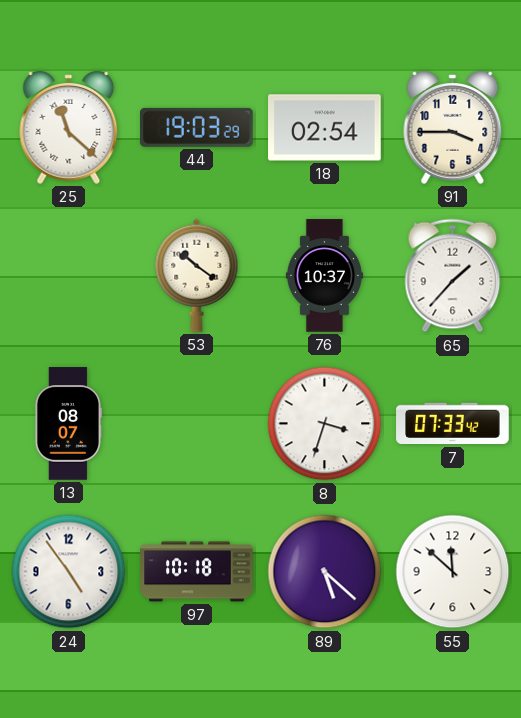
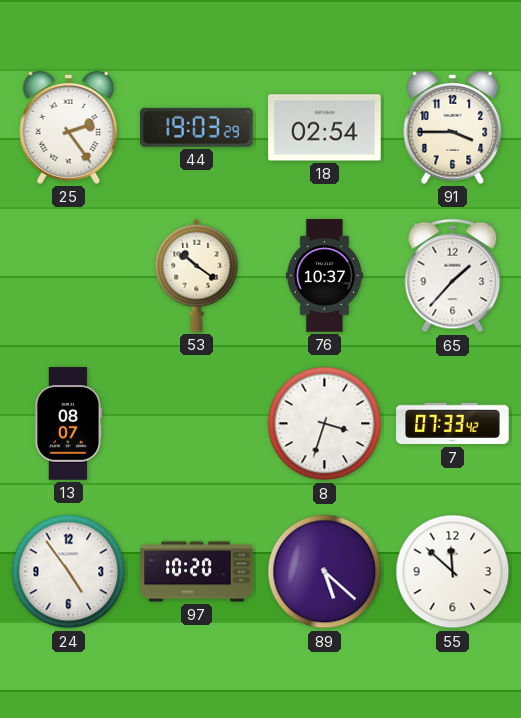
25: 11:22 -> 2:24 (69, 127)
97: 10:18 -> 10:20 (197, 572)
